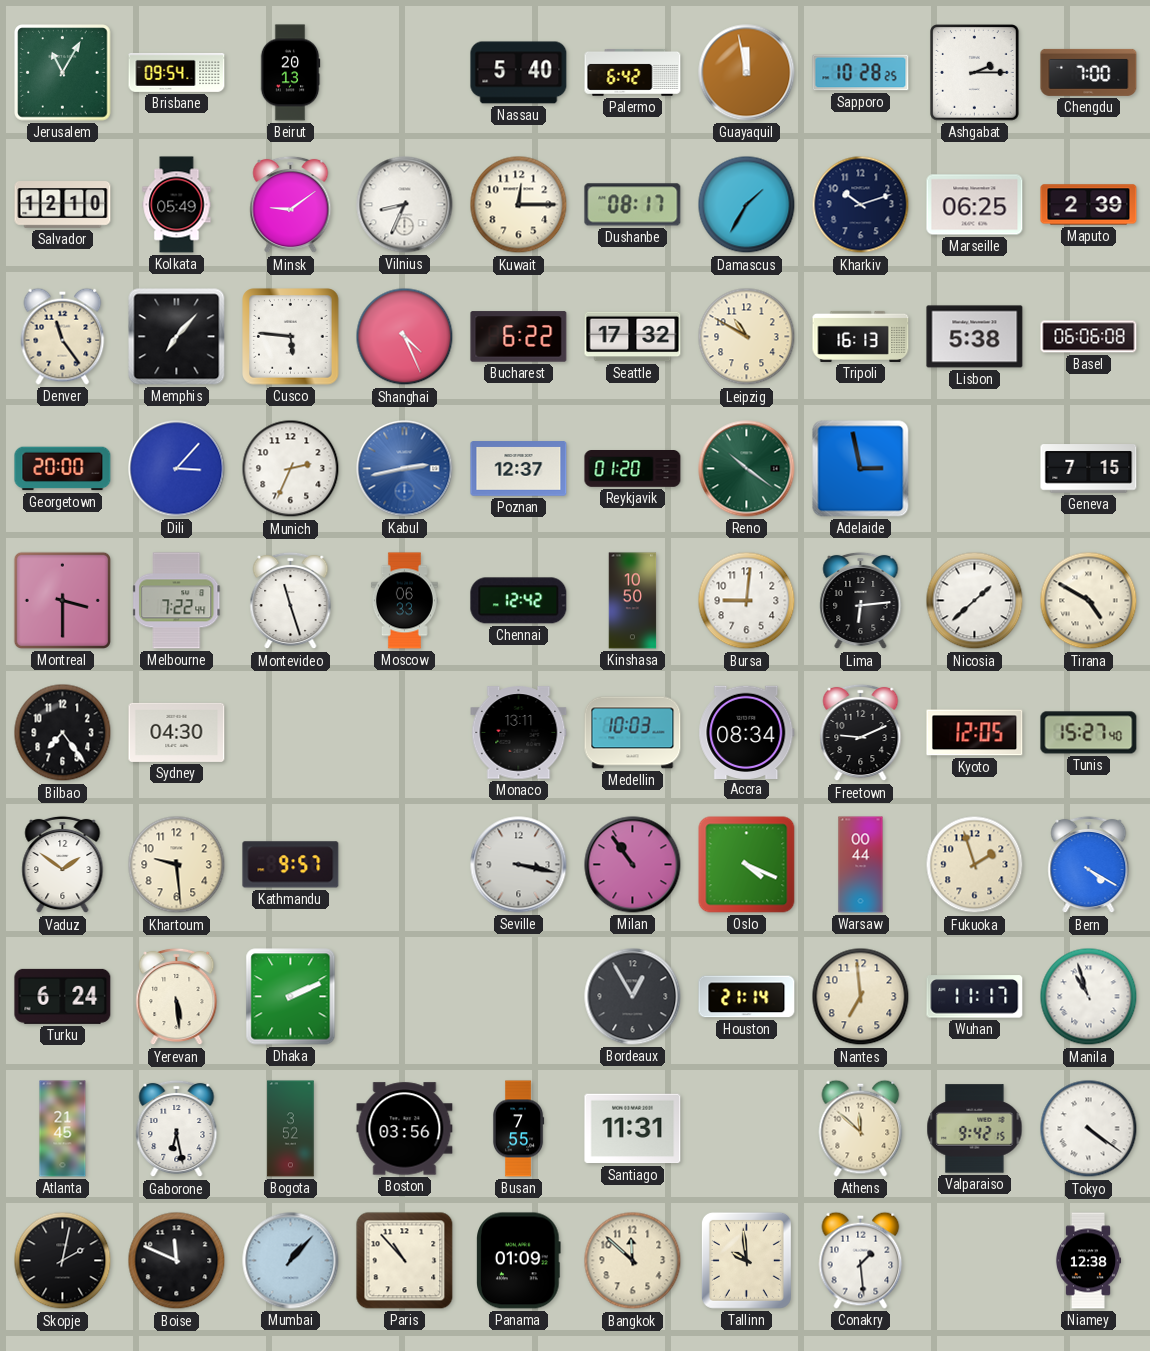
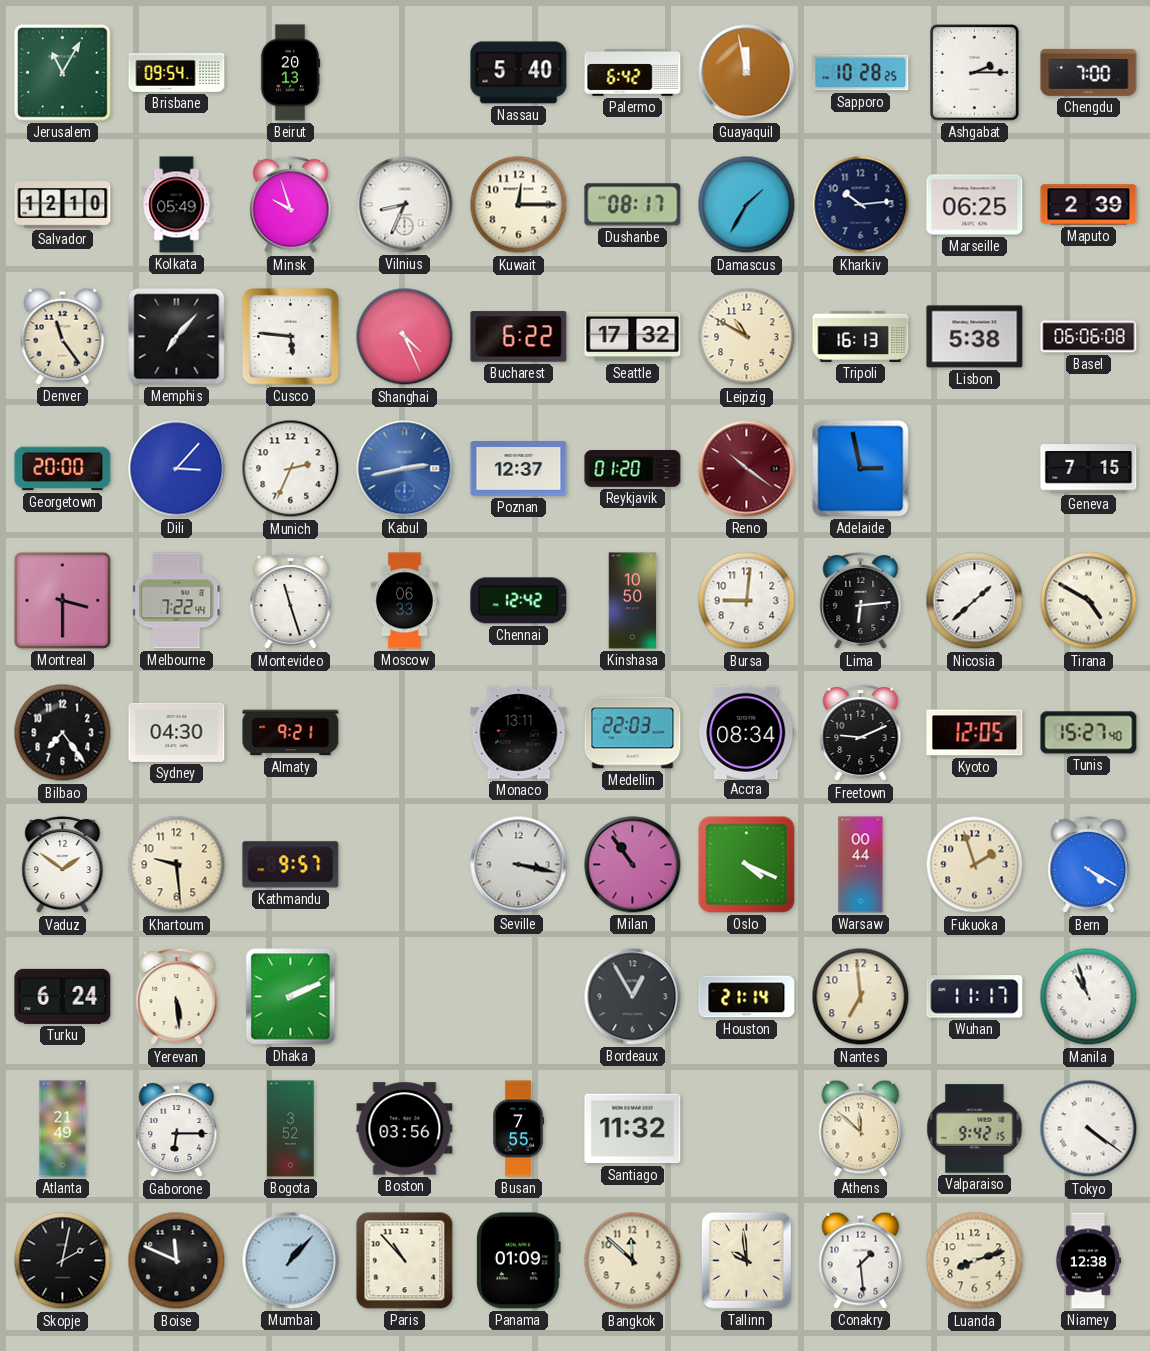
Minsk: 9:09 -> 9:57 (291, 205)
Kharkiv: 10:12 -> 10:14 (861, 205)
Reno dial: green -> burgundy (747, 469)
Almaty: none -> 9:21 (291, 733)
Medellin: 10:03 -> 22:03 (633, 733)
Atlanta: 21:45 -> 21:49 (63, 1129)
Gaborone: 6:28 -> 6:15 (177, 1129)
Santiago: 11:31 -> 11:32 (633, 1129)
Luanda: none -> 8:12 (975, 1261)
